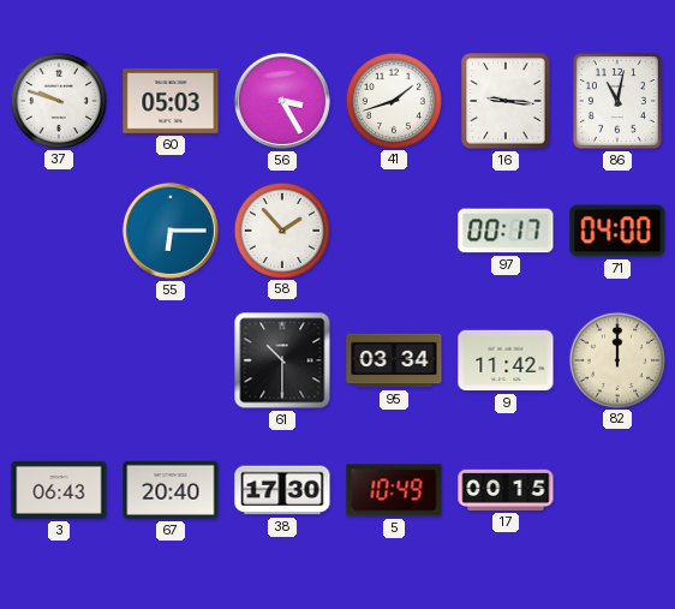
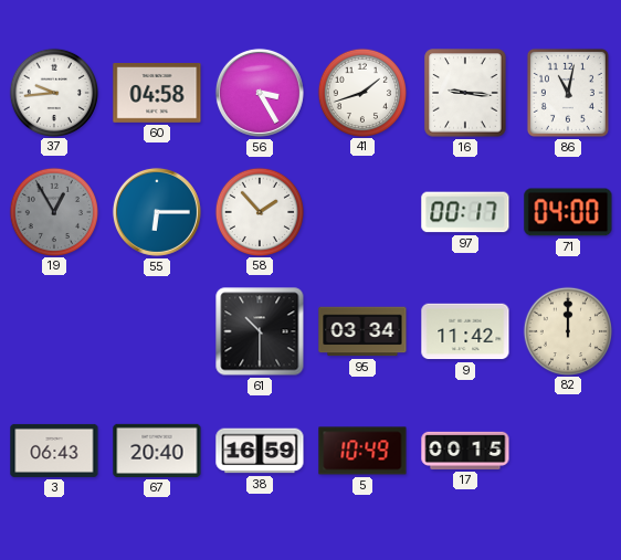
37: 9:48 -> 9:44 (53, 92)
60: 05:03 -> 04:58 (157, 94)
19: none -> 12:55 (53, 211)
38: 17:30 -> 16:59 (260, 451)
